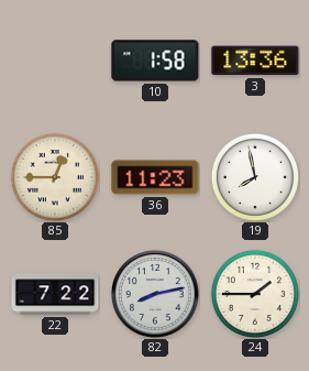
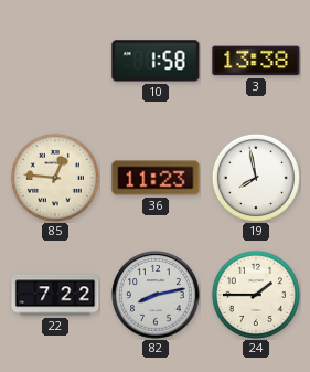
3: 13:36 -> 13:38 (256, 61)
85: 12:45 -> 12:46 (55, 178)
